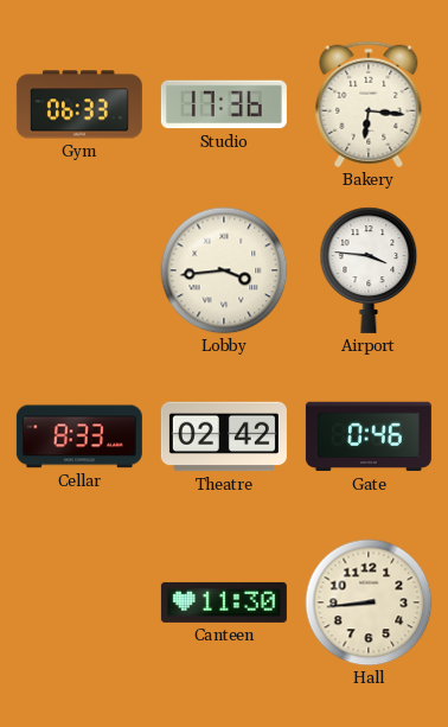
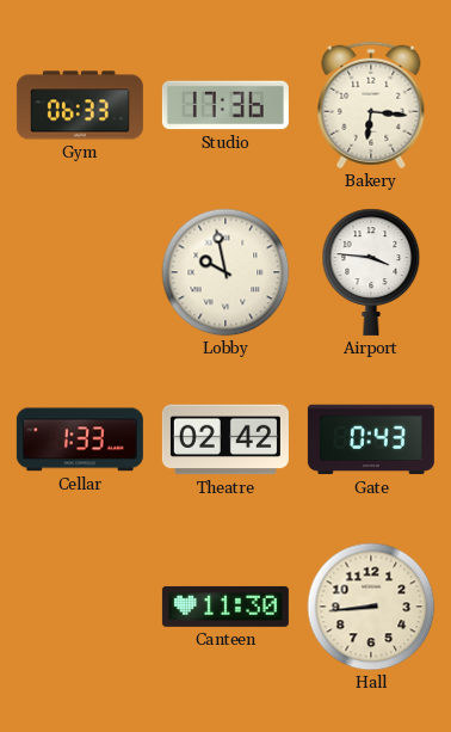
Lobby: 3:44 -> 9:58 (225, 272)
Cellar: 8:33 -> 1:33 (80, 439)
Gate: 0:46 -> 0:43 (371, 439)
